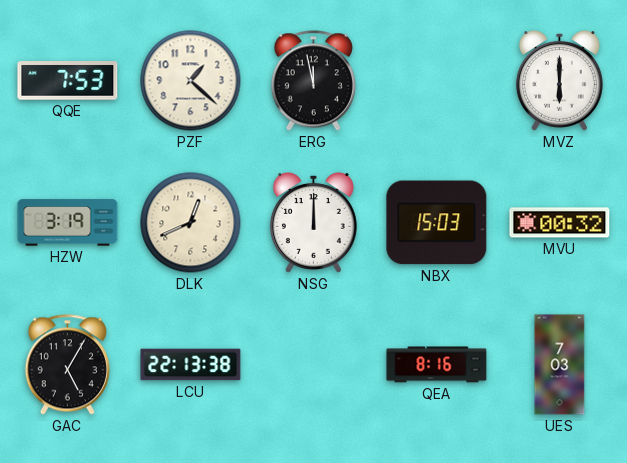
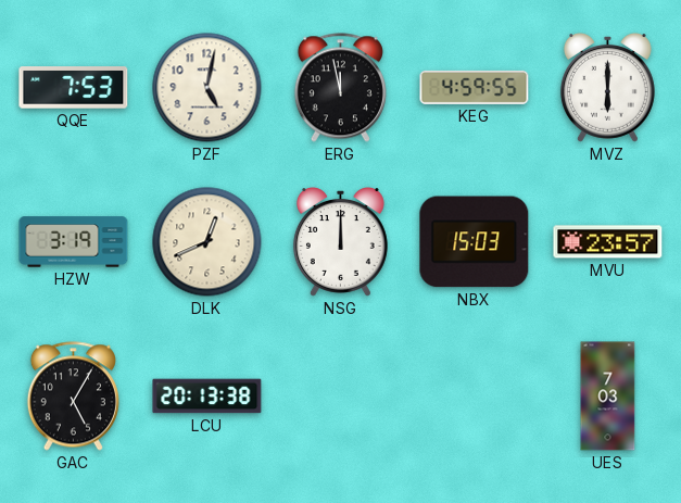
PZF: 1:22 -> 5:02 (207, 88)
KEG: none -> 4:59 (475, 87)
MVU: 00:32 -> 23:57 (608, 242)
LCU: 22:13 -> 20:13 (207, 397)
QEA: 8:16 -> none (437, 365)
